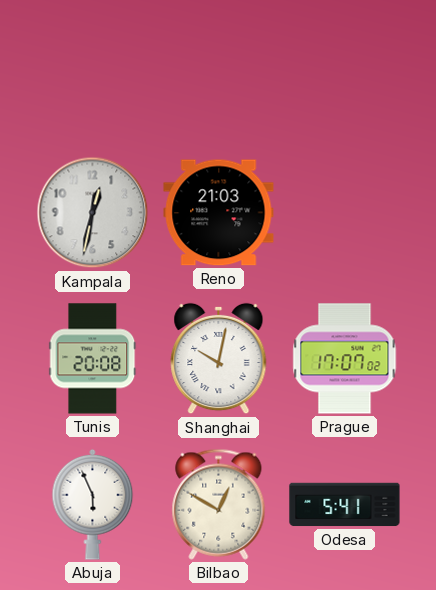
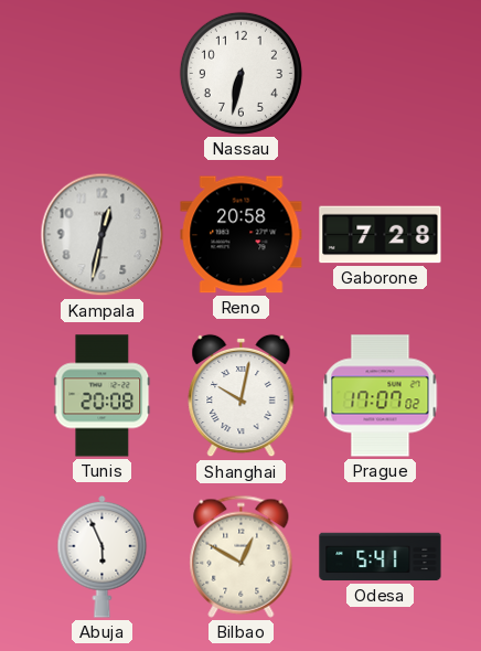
Nassau: none -> 6:32 (240, 73)
Reno: 21:03 -> 20:58 (242, 235)
Gaborone: none -> 7:28 (381, 235)
